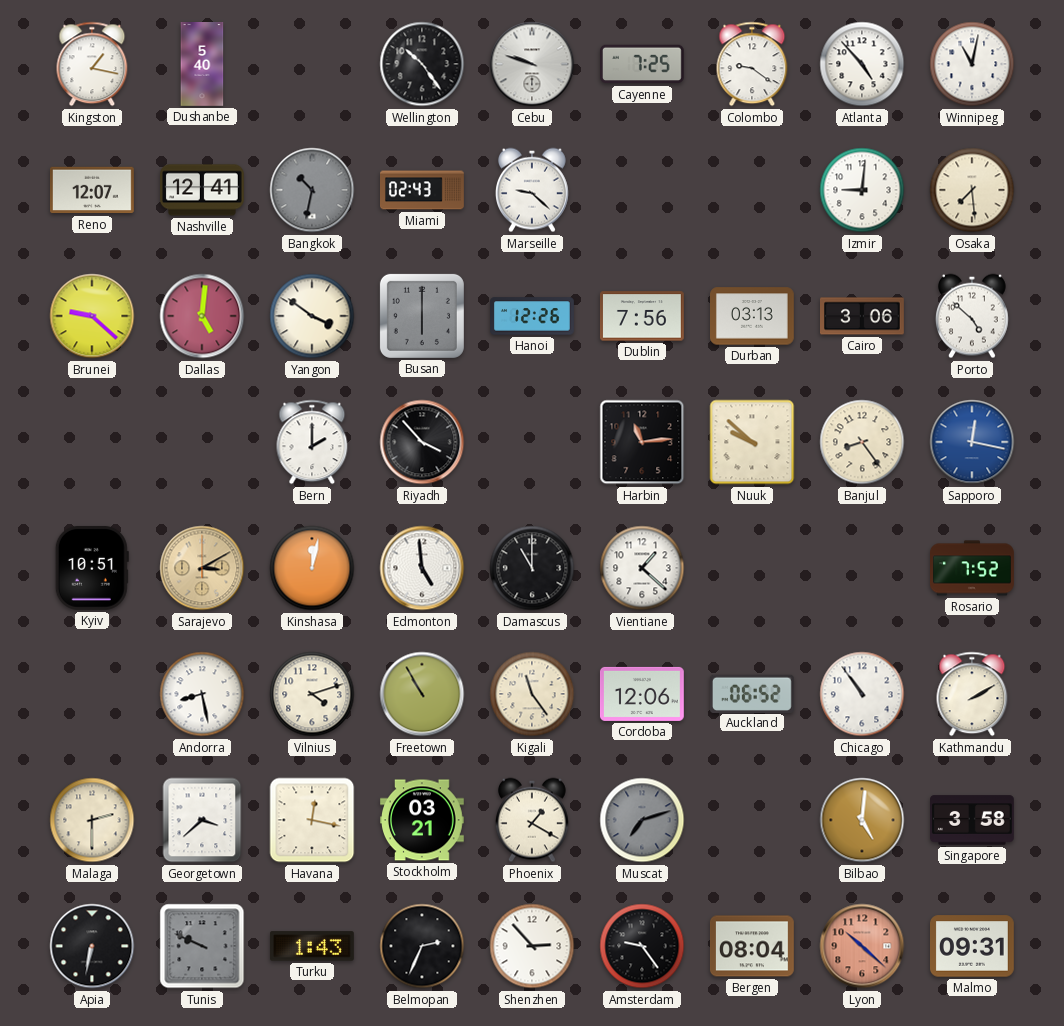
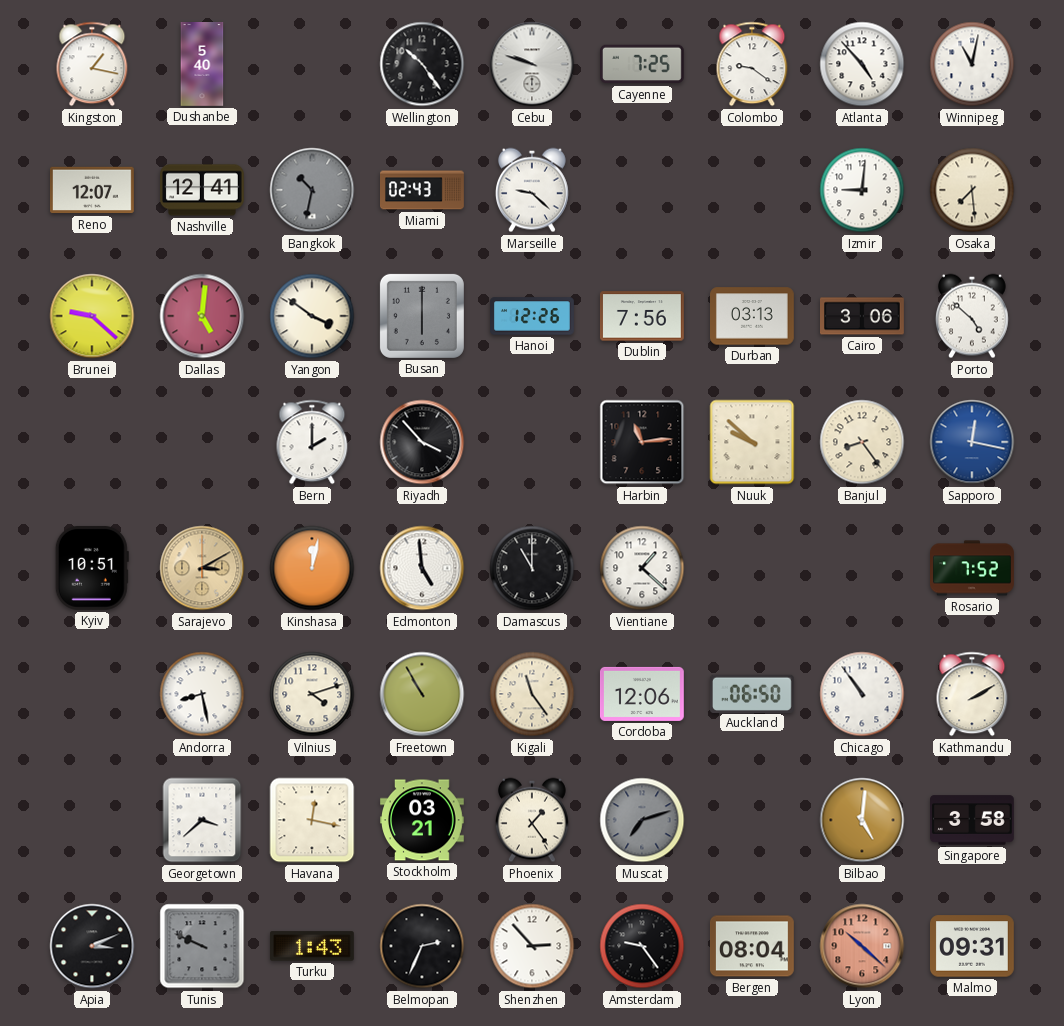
Auckland: 06:52 -> 06:50 (752, 693)
Malaga: 2:30 -> none (92, 820)
Phoenix: 1:20 -> 1:24 (532, 820)
Apia: 6:32 -> 3:11 (92, 946)
